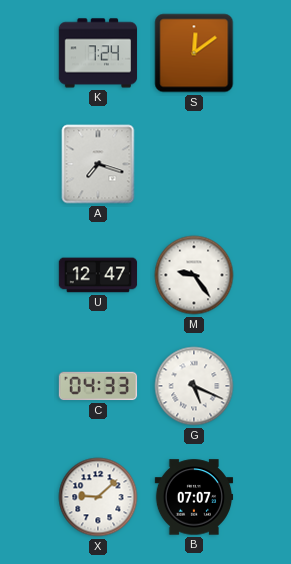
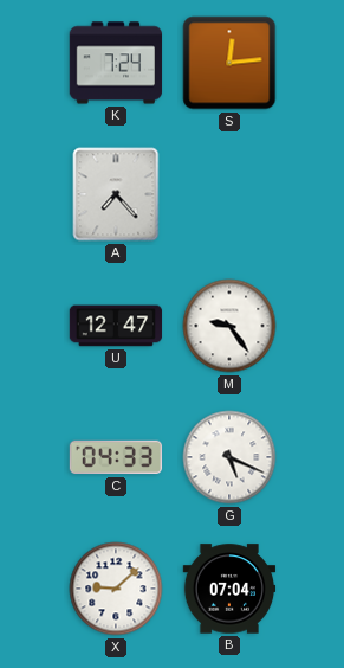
S: 12:09 -> 12:14 (229, 63)
A: 7:18 -> 7:23 (116, 194)
B: 07:07 -> 07:04 (229, 589)
